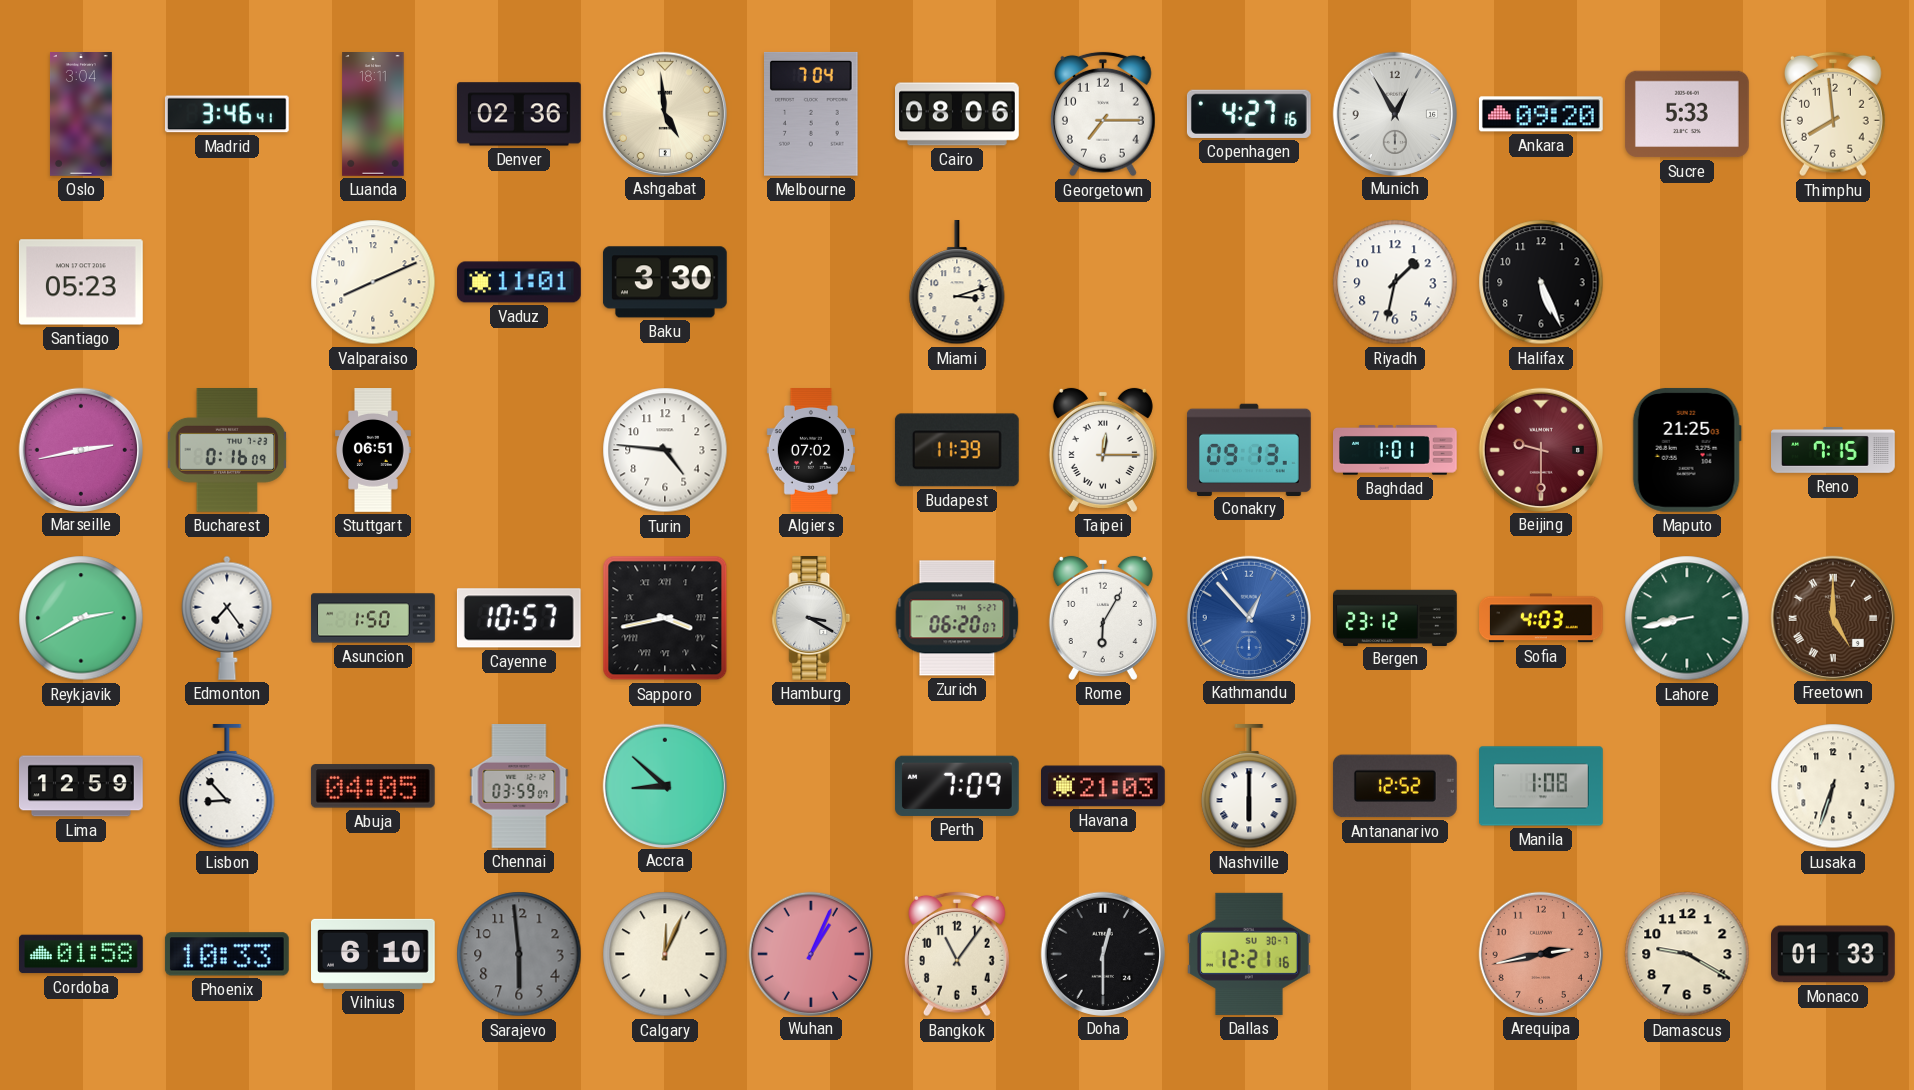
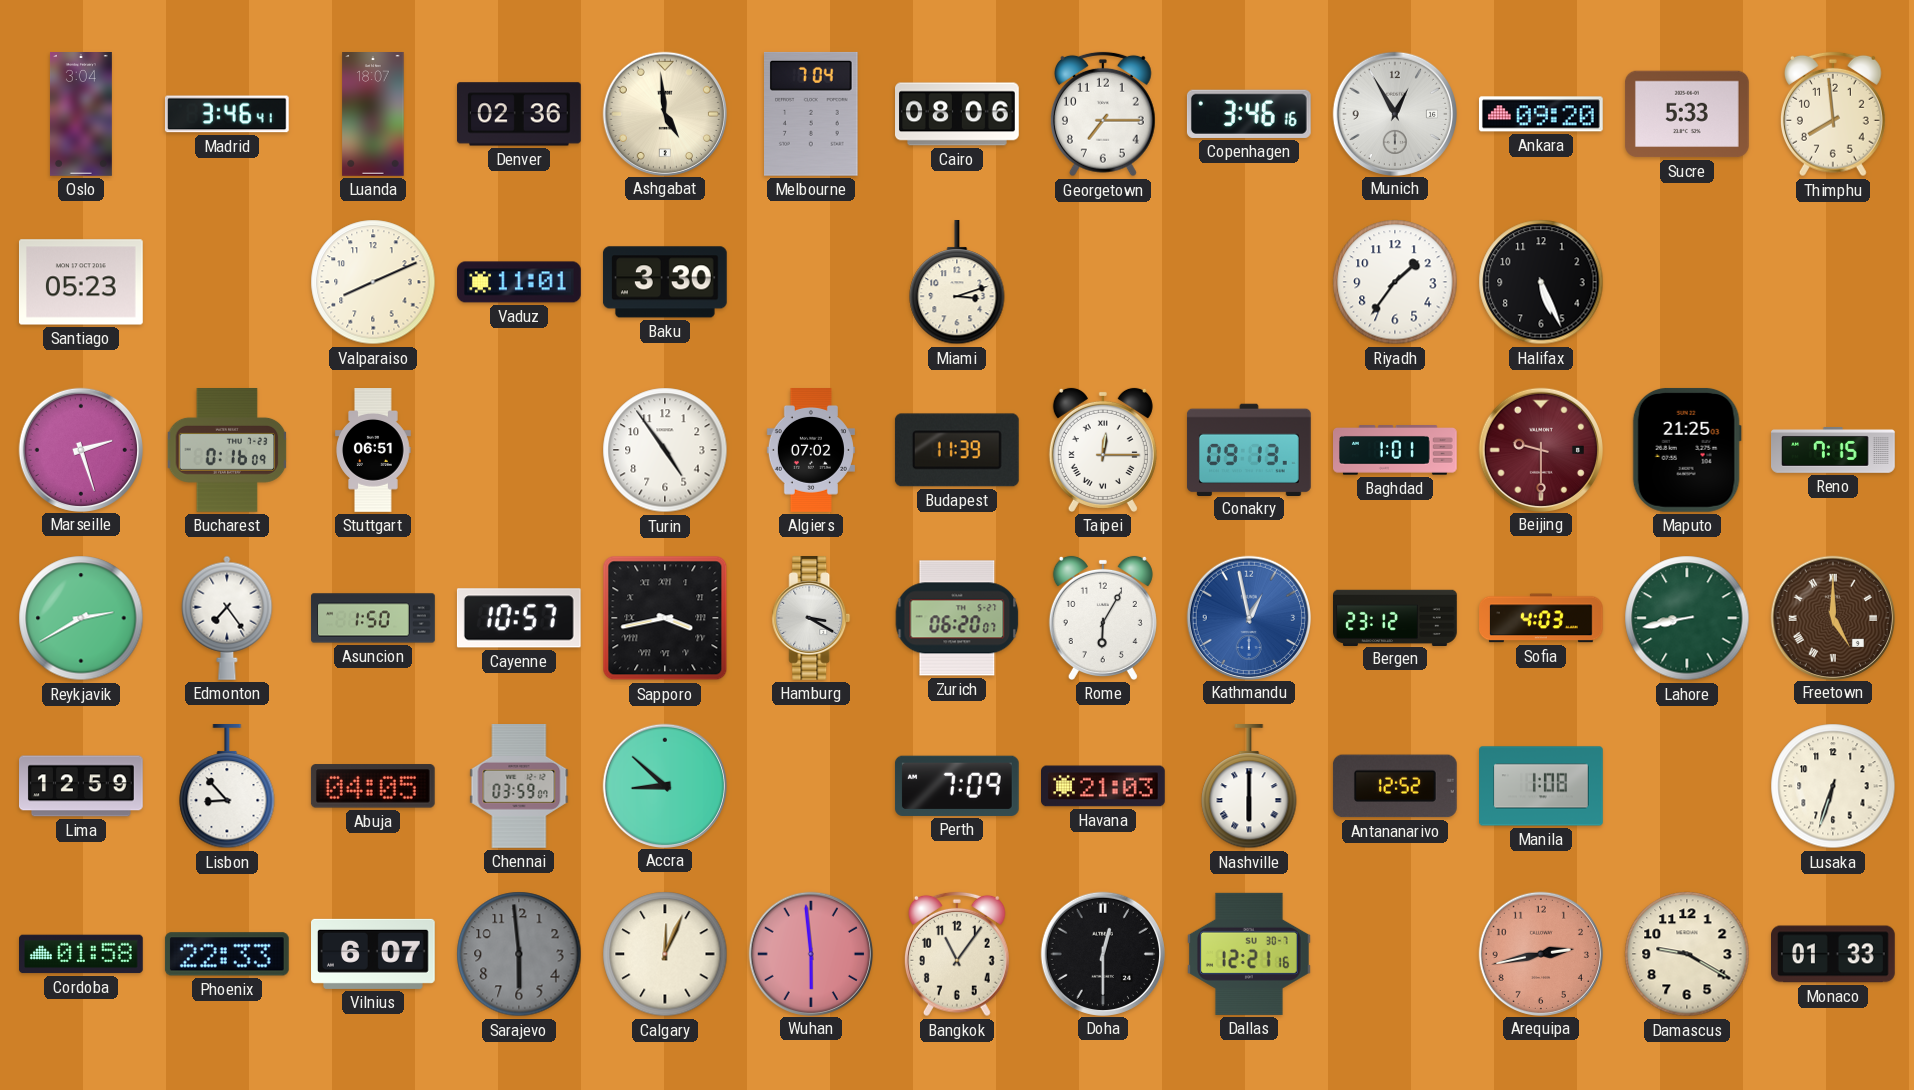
Luanda: 18:11 -> 18:07 (373, 115)
Copenhagen: 4:27 -> 3:46 (1249, 114)
Riyadh: 1:32 -> 1:36 (1395, 282)
Marseille: 2:43 -> 2:27 (80, 449)
Turin: 4:46 -> 4:54 (665, 450)
Kathmandu: 12:53 -> 12:58 (1248, 617)
Phoenix: 10:33 -> 22:33 (227, 954)
Vilnius: 6:10 -> 6:07 (374, 954)
Wuhan: 1:04 -> 5:59 (810, 953)
